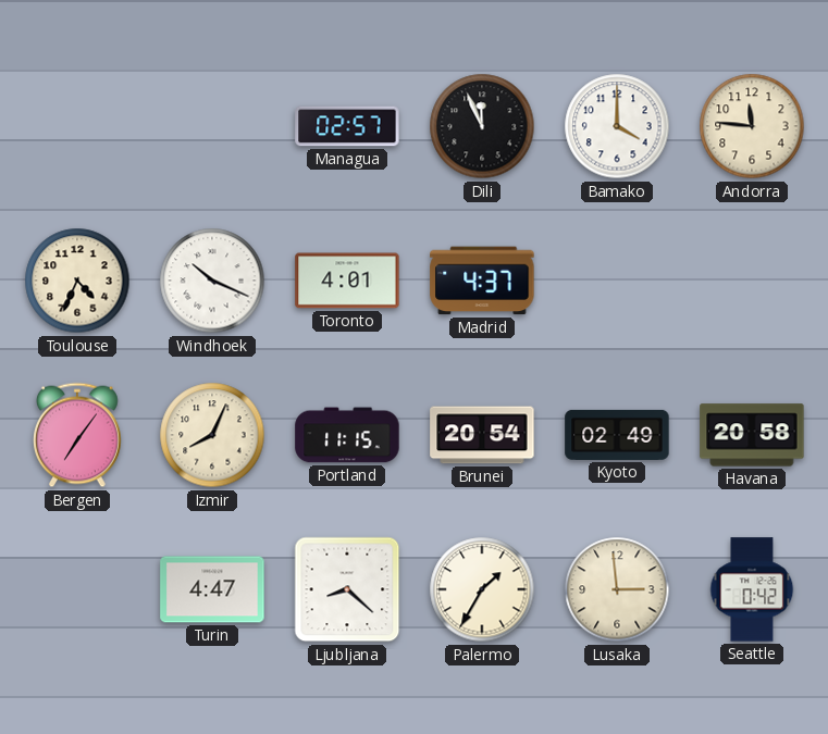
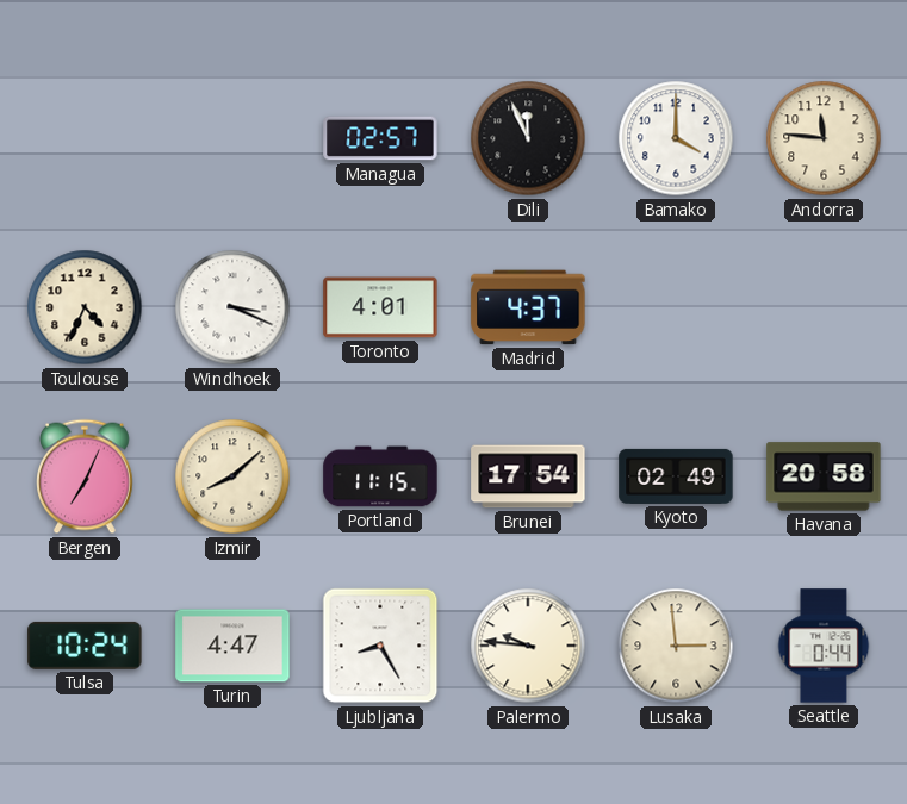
Windhoek: 10:19 -> 3:19 (232, 307)
Bergen: 7:06 -> 7:04 (86, 476)
Izmir: 8:04 -> 8:08 (232, 476)
Brunei: 20:54 -> 17:54 (528, 476)
Tulsa: none -> 10:24 (85, 646)
Ljubljana: 8:22 -> 8:25 (380, 646)
Palermo: 1:35 -> 9:46 (528, 646)
Seattle: 0:42 -> 0:44 (824, 646)
